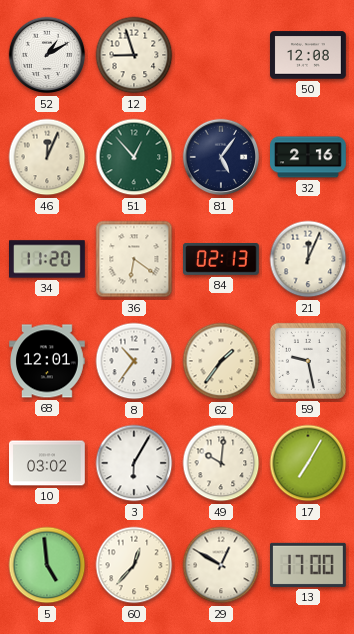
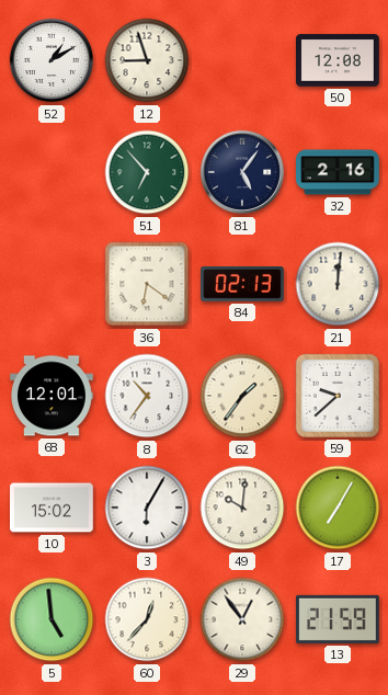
46: 12:04 -> none (47, 157)
51: 12:53 -> 6:53 (147, 172)
34: 11:20 -> none (48, 259)
21: 12:04 -> 12:01 (338, 284)
59: 9:28 -> 9:38 (338, 396)
10: 03:02 -> 15:02 (52, 508)
29: 12:50 -> 12:54 (242, 619)
13: 17:00 -> 21:59 (339, 619)
